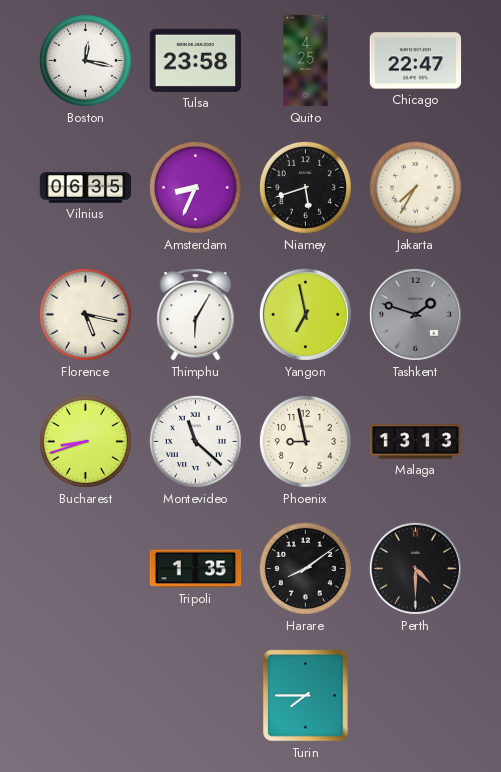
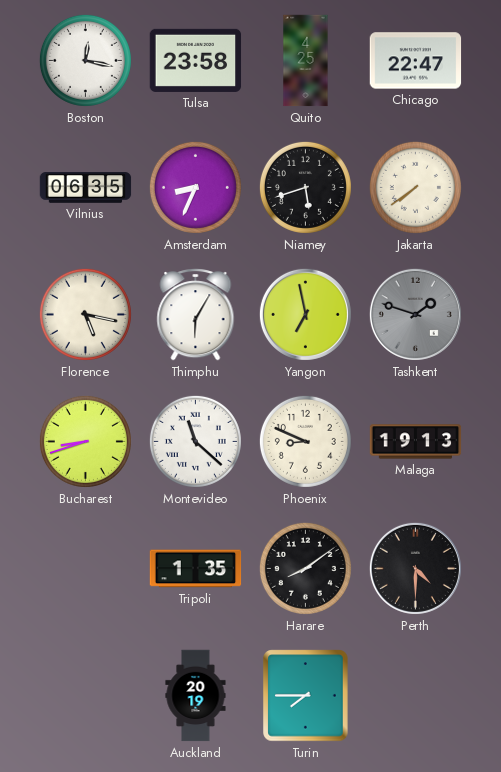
Jakarta: 7:35 -> 7:39 (415, 187)
Phoenix: 8:58 -> 8:49 (305, 441)
Malaga: 13:13 -> 19:13 (416, 442)
Auckland: none -> 20:19 (196, 696)
